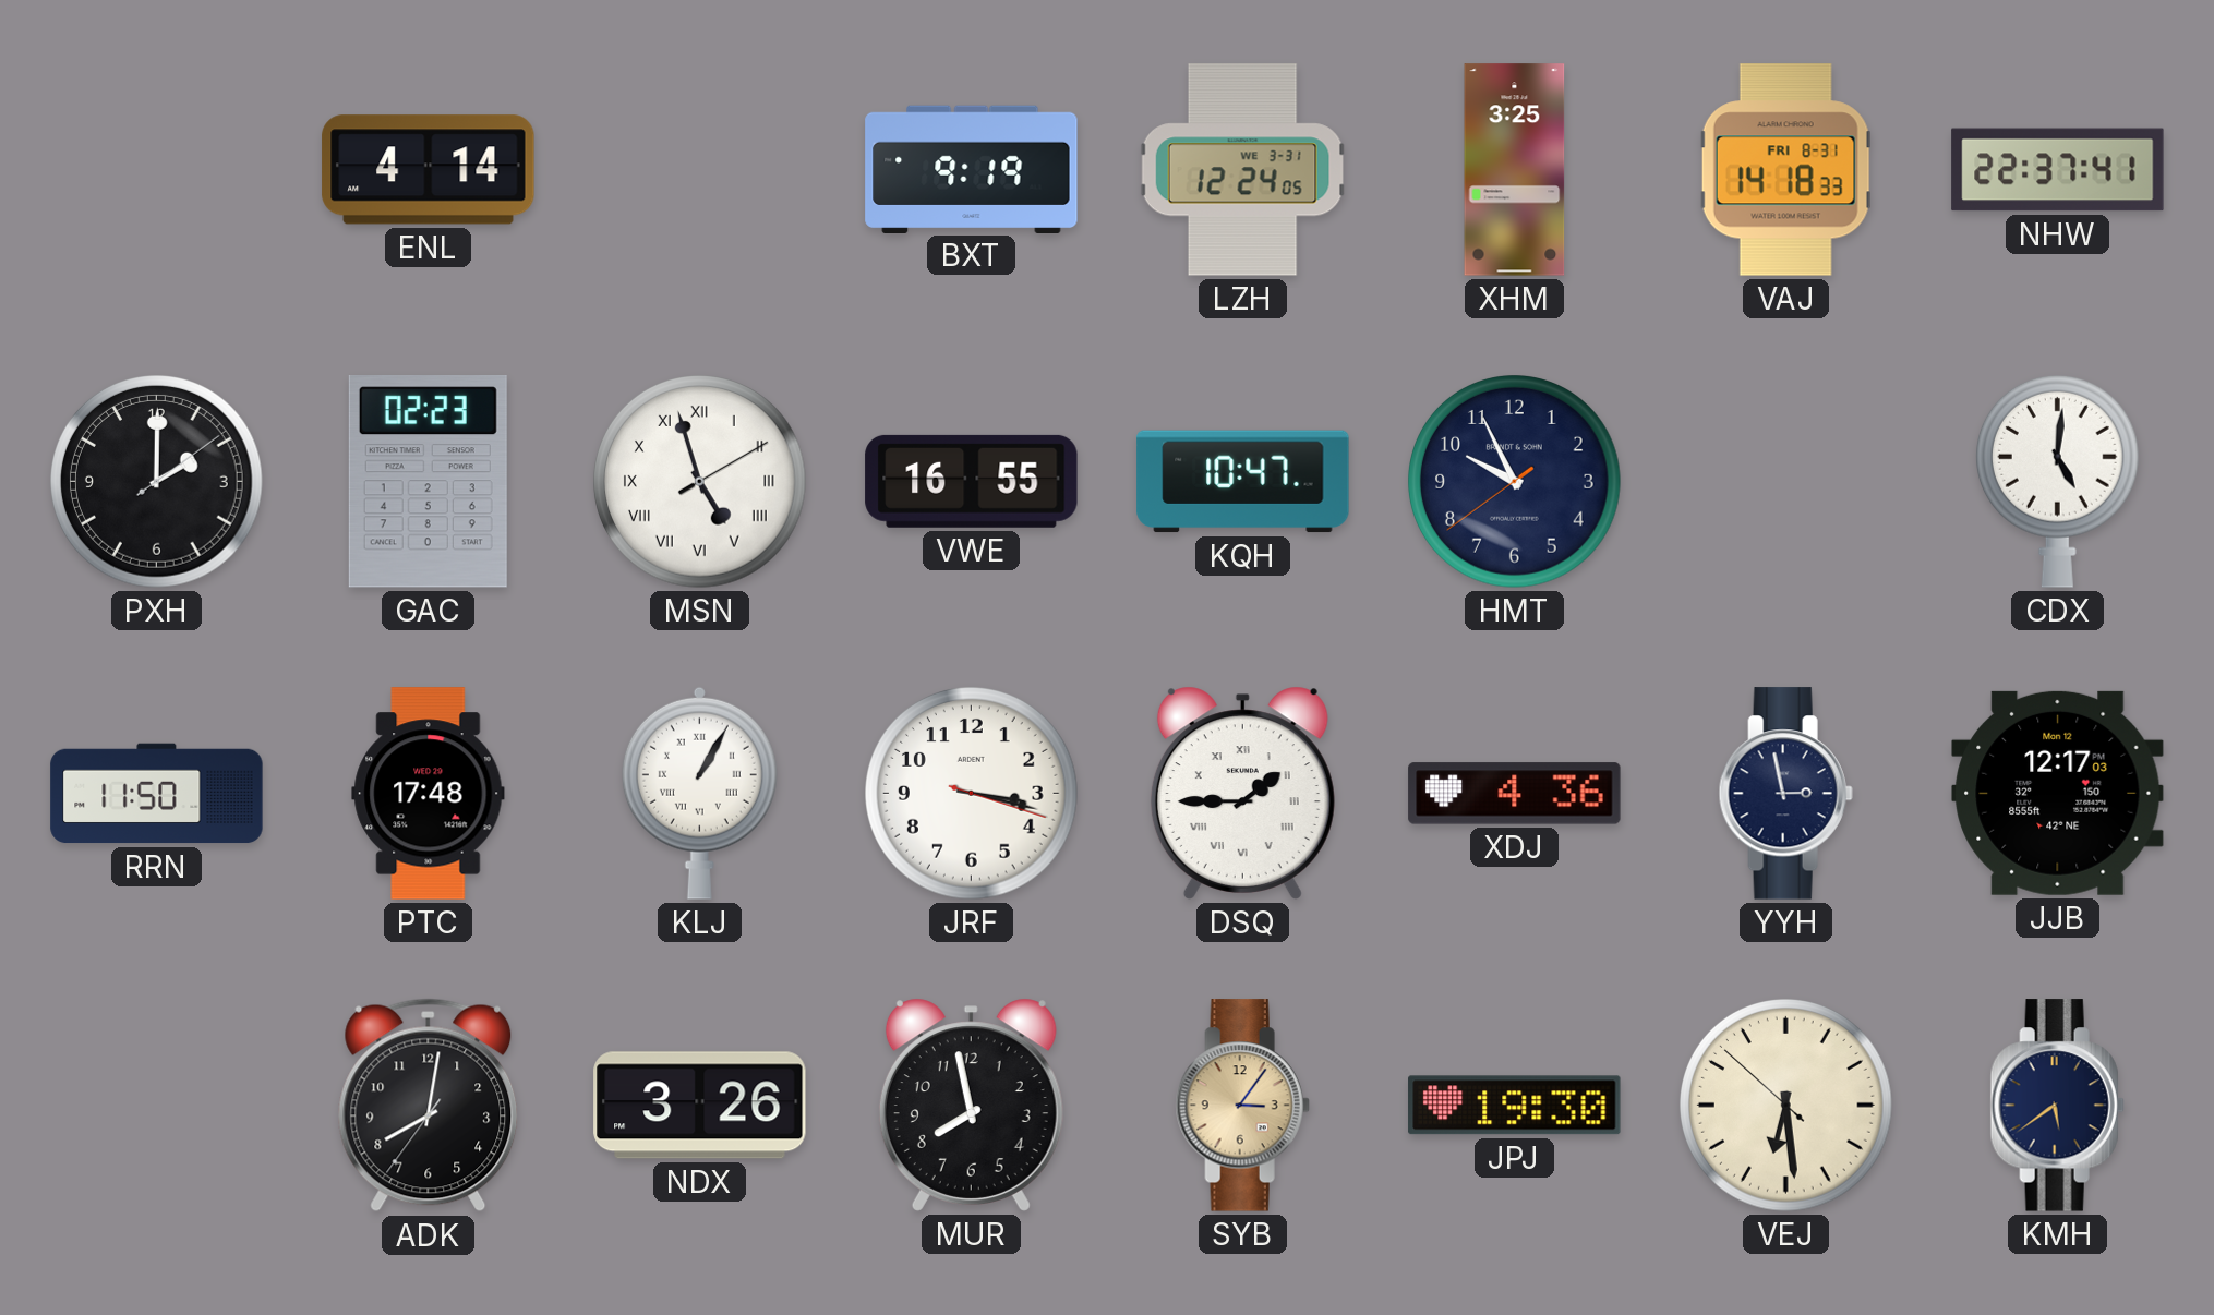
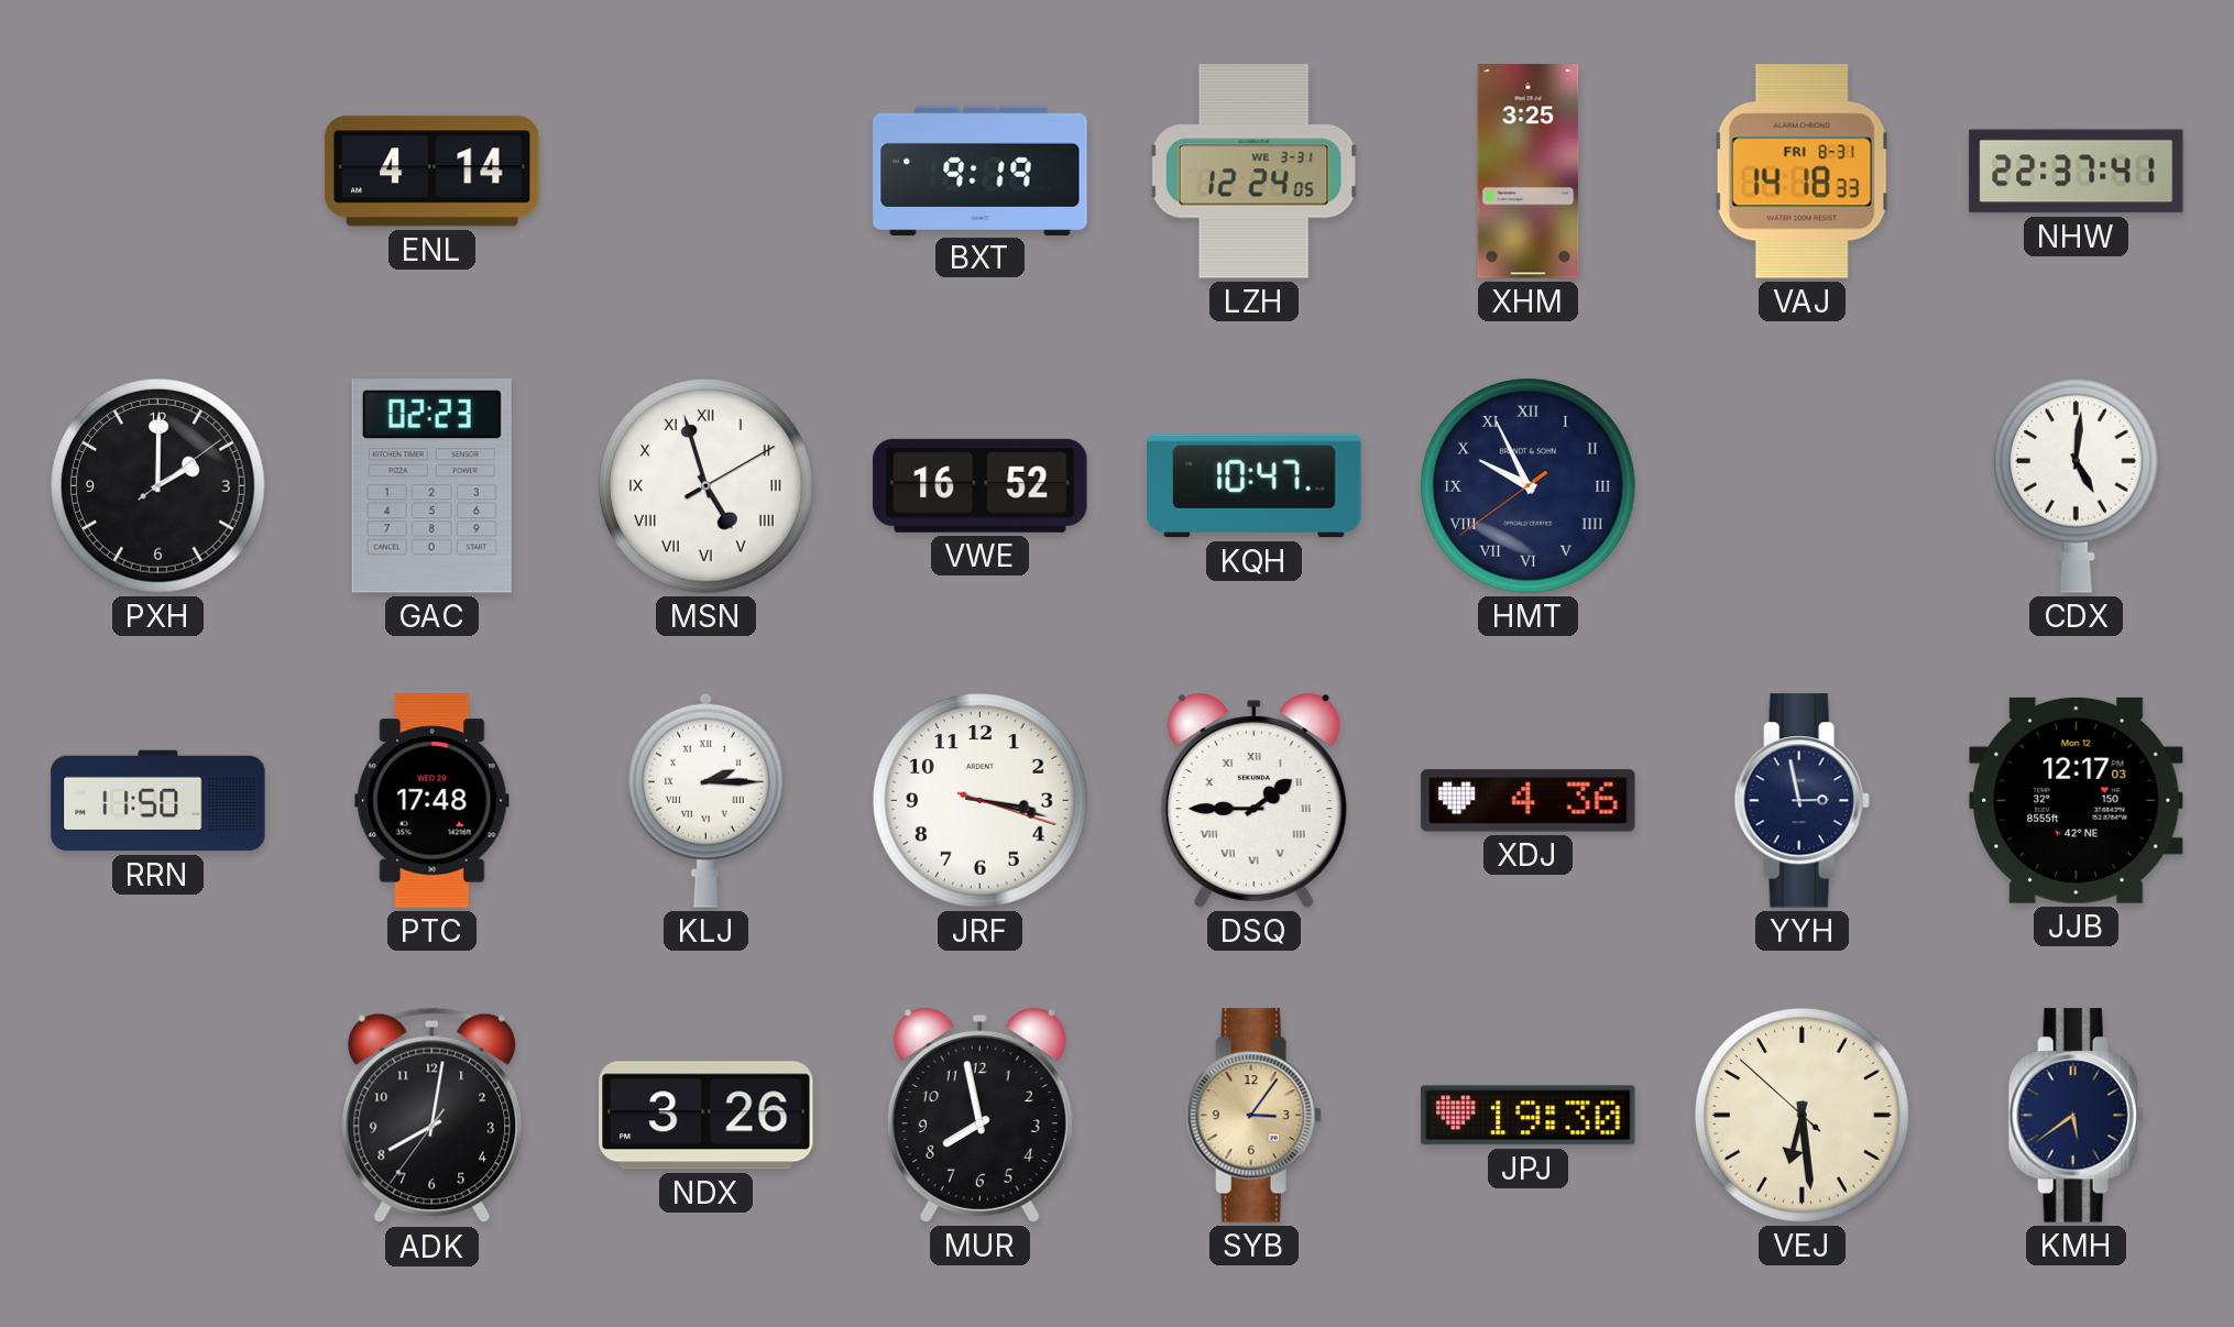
VWE: 16:55 -> 16:52 (981, 485)
HMT numerals: Arabic -> Roman (1529, 486)
KLJ: 1:05 -> 2:15 (705, 800)
